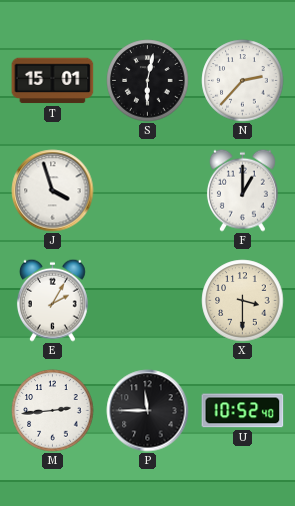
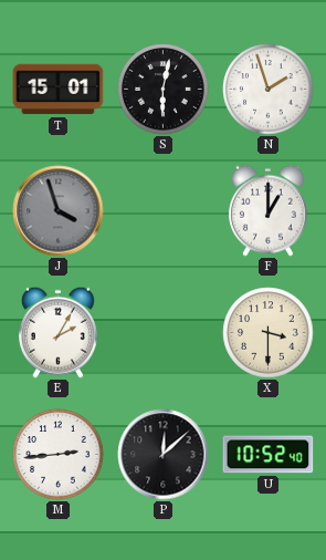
N: 2:37 -> 1:57 (269, 90)
J dial: white -> grey (59, 211)
P: 11:45 -> 12:08 (164, 455)
